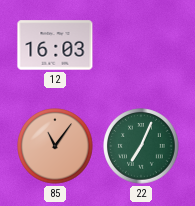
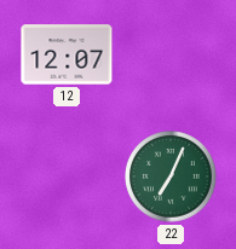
12: 16:03 -> 12:07 (67, 54)
85: 11:06 -> none (55, 146)
